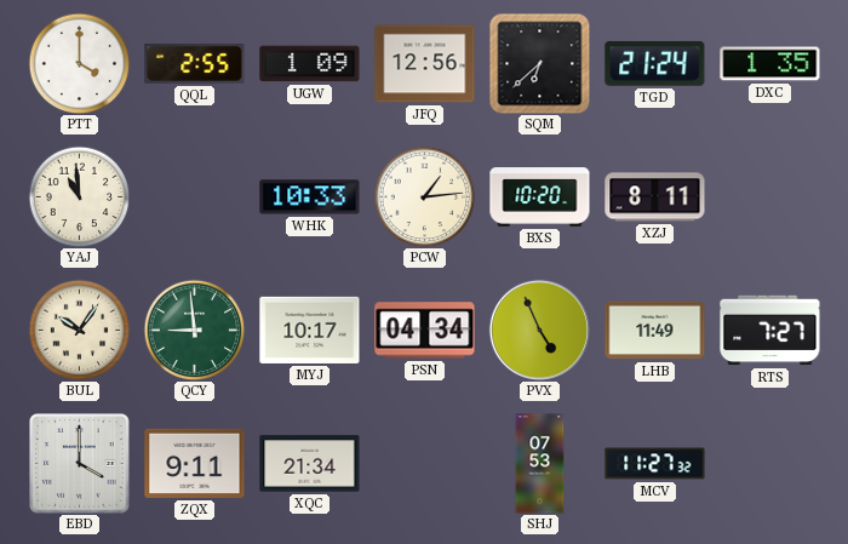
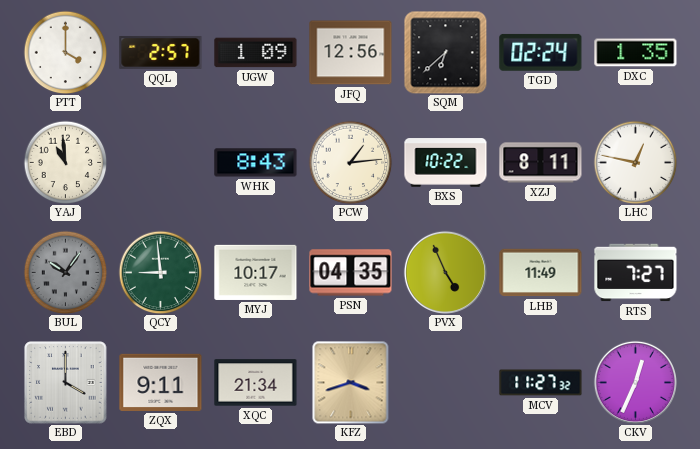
QQL: 2:55 -> 2:57 (161, 52)
TGD: 21:24 -> 02:24 (541, 52)
WHK: 10:33 -> 8:43 (256, 163)
BXS: 10:20 -> 10:22 (446, 163)
LHC: none -> 12:47 (635, 162)
BUL dial: cream -> grey (65, 272)
PSN: 04:34 -> 04:35 (351, 273)
KFZ: none -> 3:42 (351, 382)
SHJ: 07:53 -> none (540, 464)
CKV: none -> 12:34 (635, 382)
